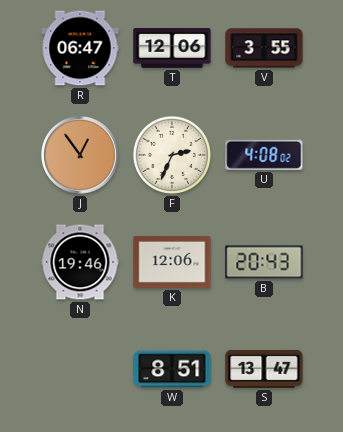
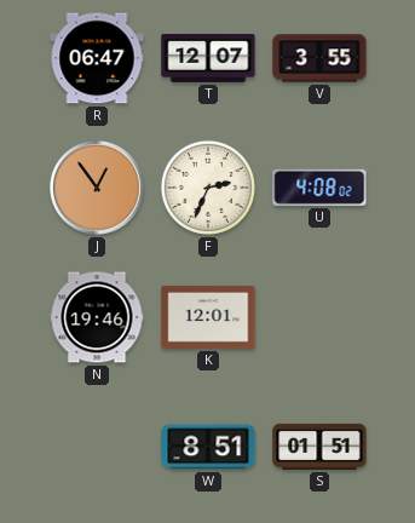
T: 12:06 -> 12:07 (208, 59)
K: 12:06 -> 12:01 (208, 317)
B: 20:43 -> none (264, 262)
S: 13:47 -> 01:51 (319, 447)
